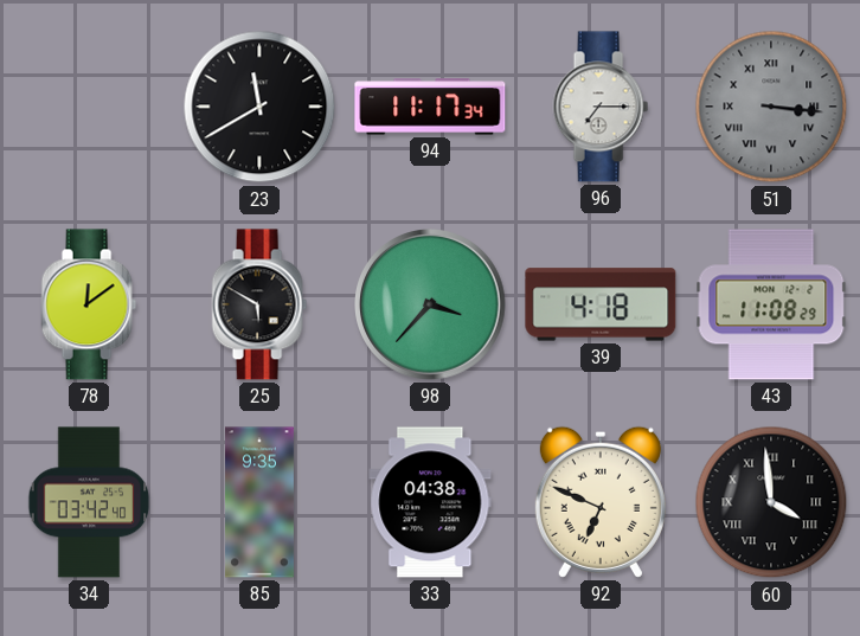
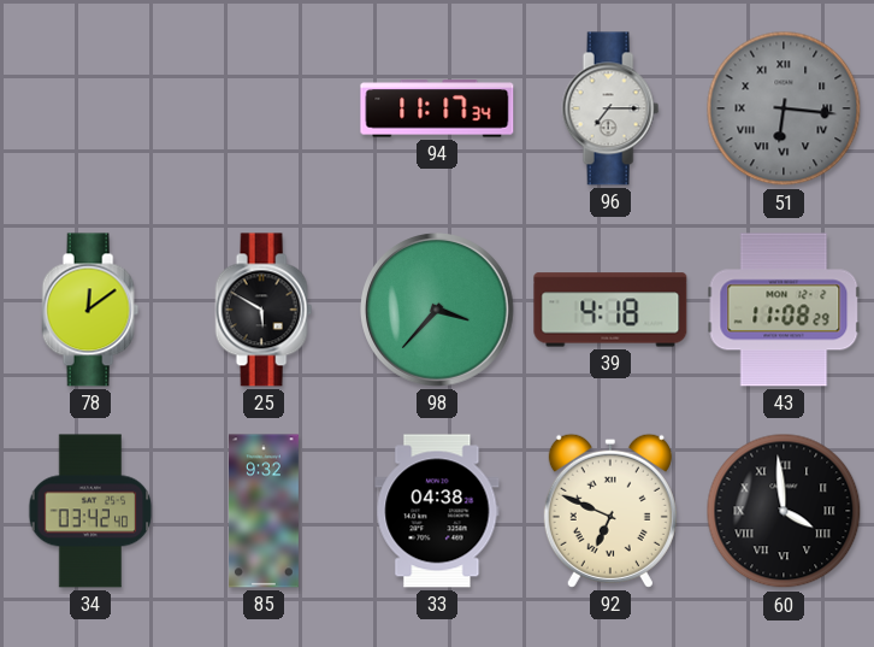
23: 11:40 -> none (259, 107)
51: 3:16 -> 6:16 (784, 108)
85: 9:35 -> 9:32 (264, 511)
